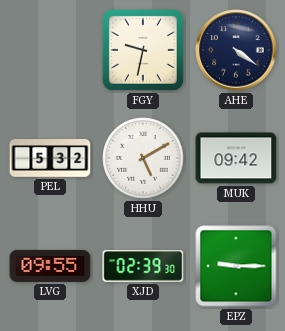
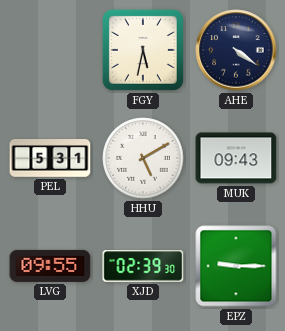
FGY: 9:32 -> 5:32 (143, 50)
PEL: 5:32 -> 5:31 (50, 159)
MUK: 09:42 -> 09:43 (236, 158)
